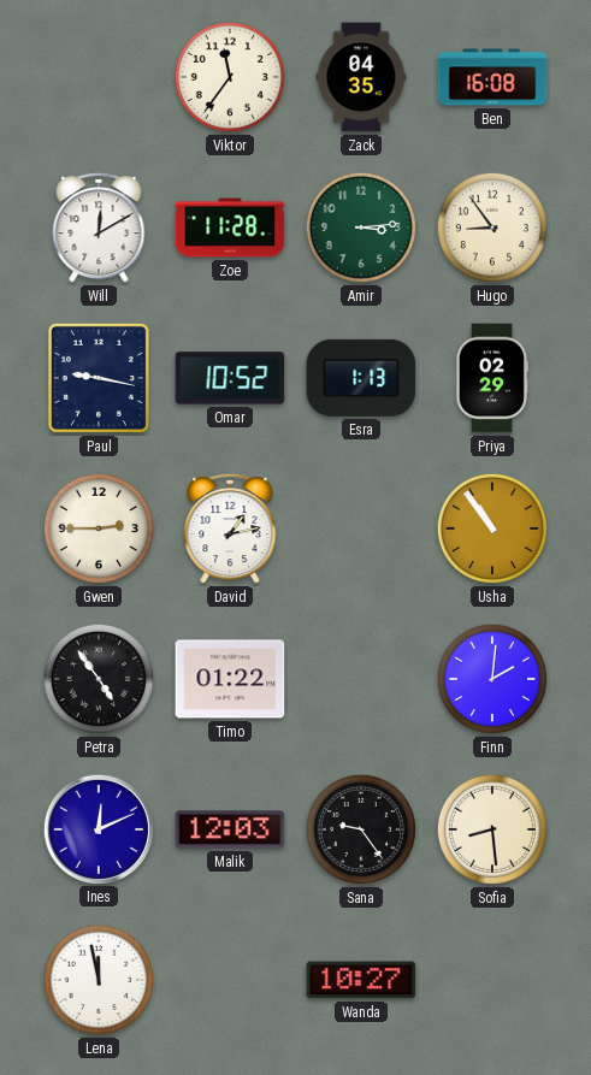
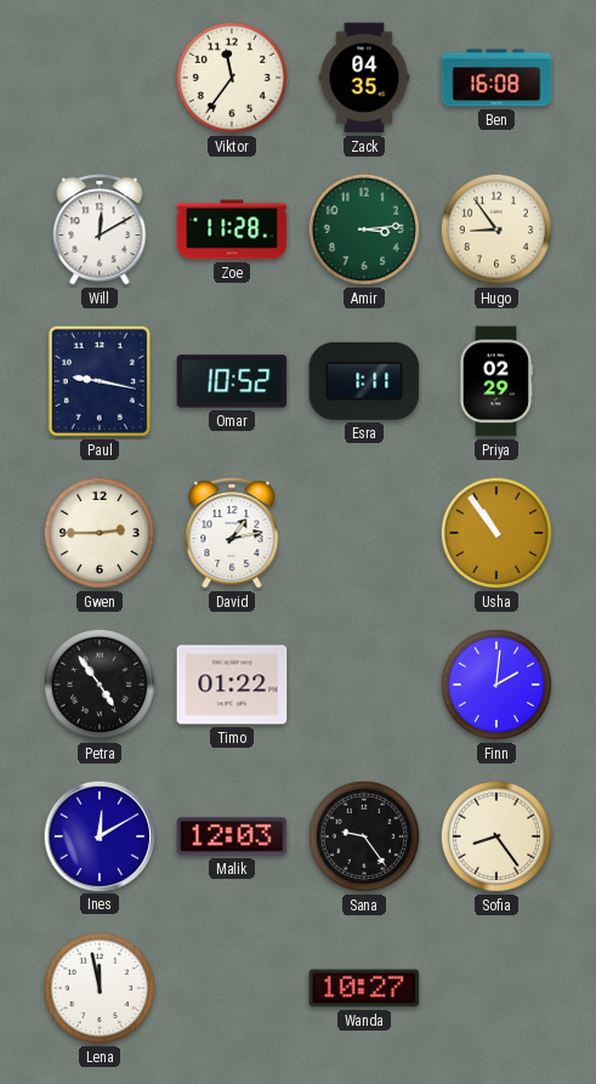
Esra: 1:13 -> 1:11 (364, 381)
Ines: 12:11 -> 12:10 (98, 835)
Sofia: 8:29 -> 8:24 (496, 836)
